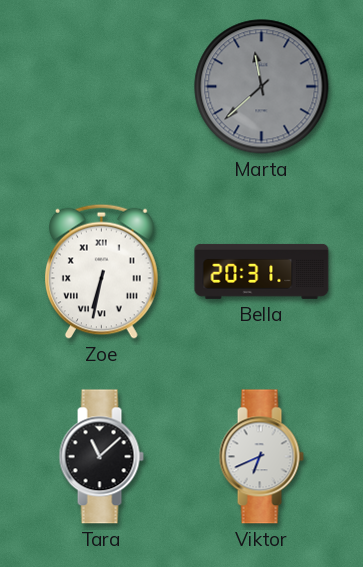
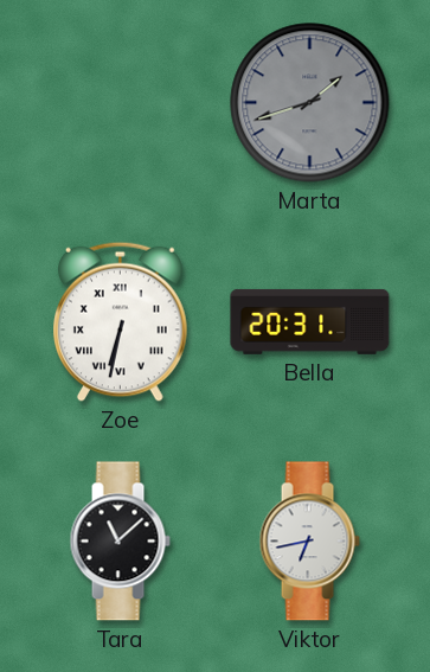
Marta: 11:38 -> 1:42 (310, 103)
Viktor: 6:41 -> 6:43 (309, 542)
